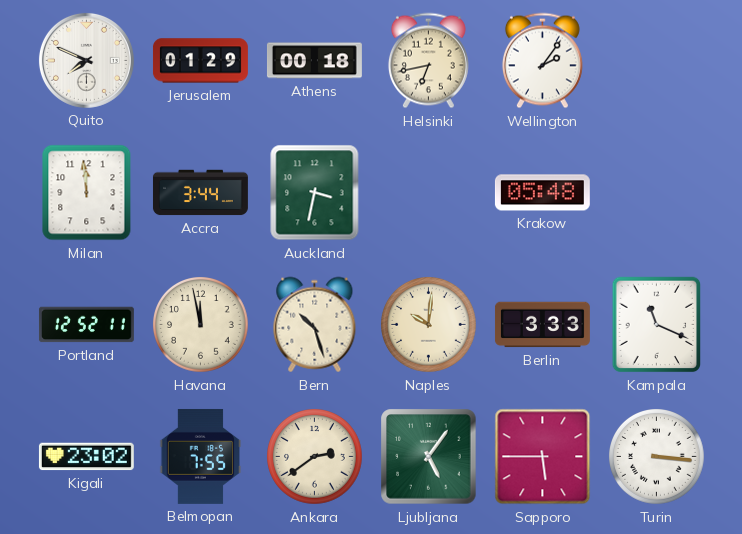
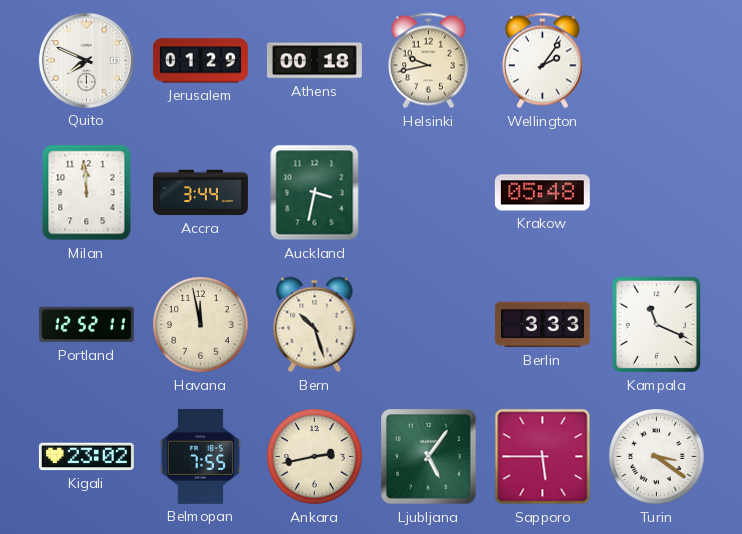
Helsinki: 6:43 -> 9:43 (428, 61)
Naples: 10:01 -> none (429, 325)
Ankara: 2:39 -> 2:43 (315, 457)
Turin: 3:16 -> 3:21 (657, 457)
